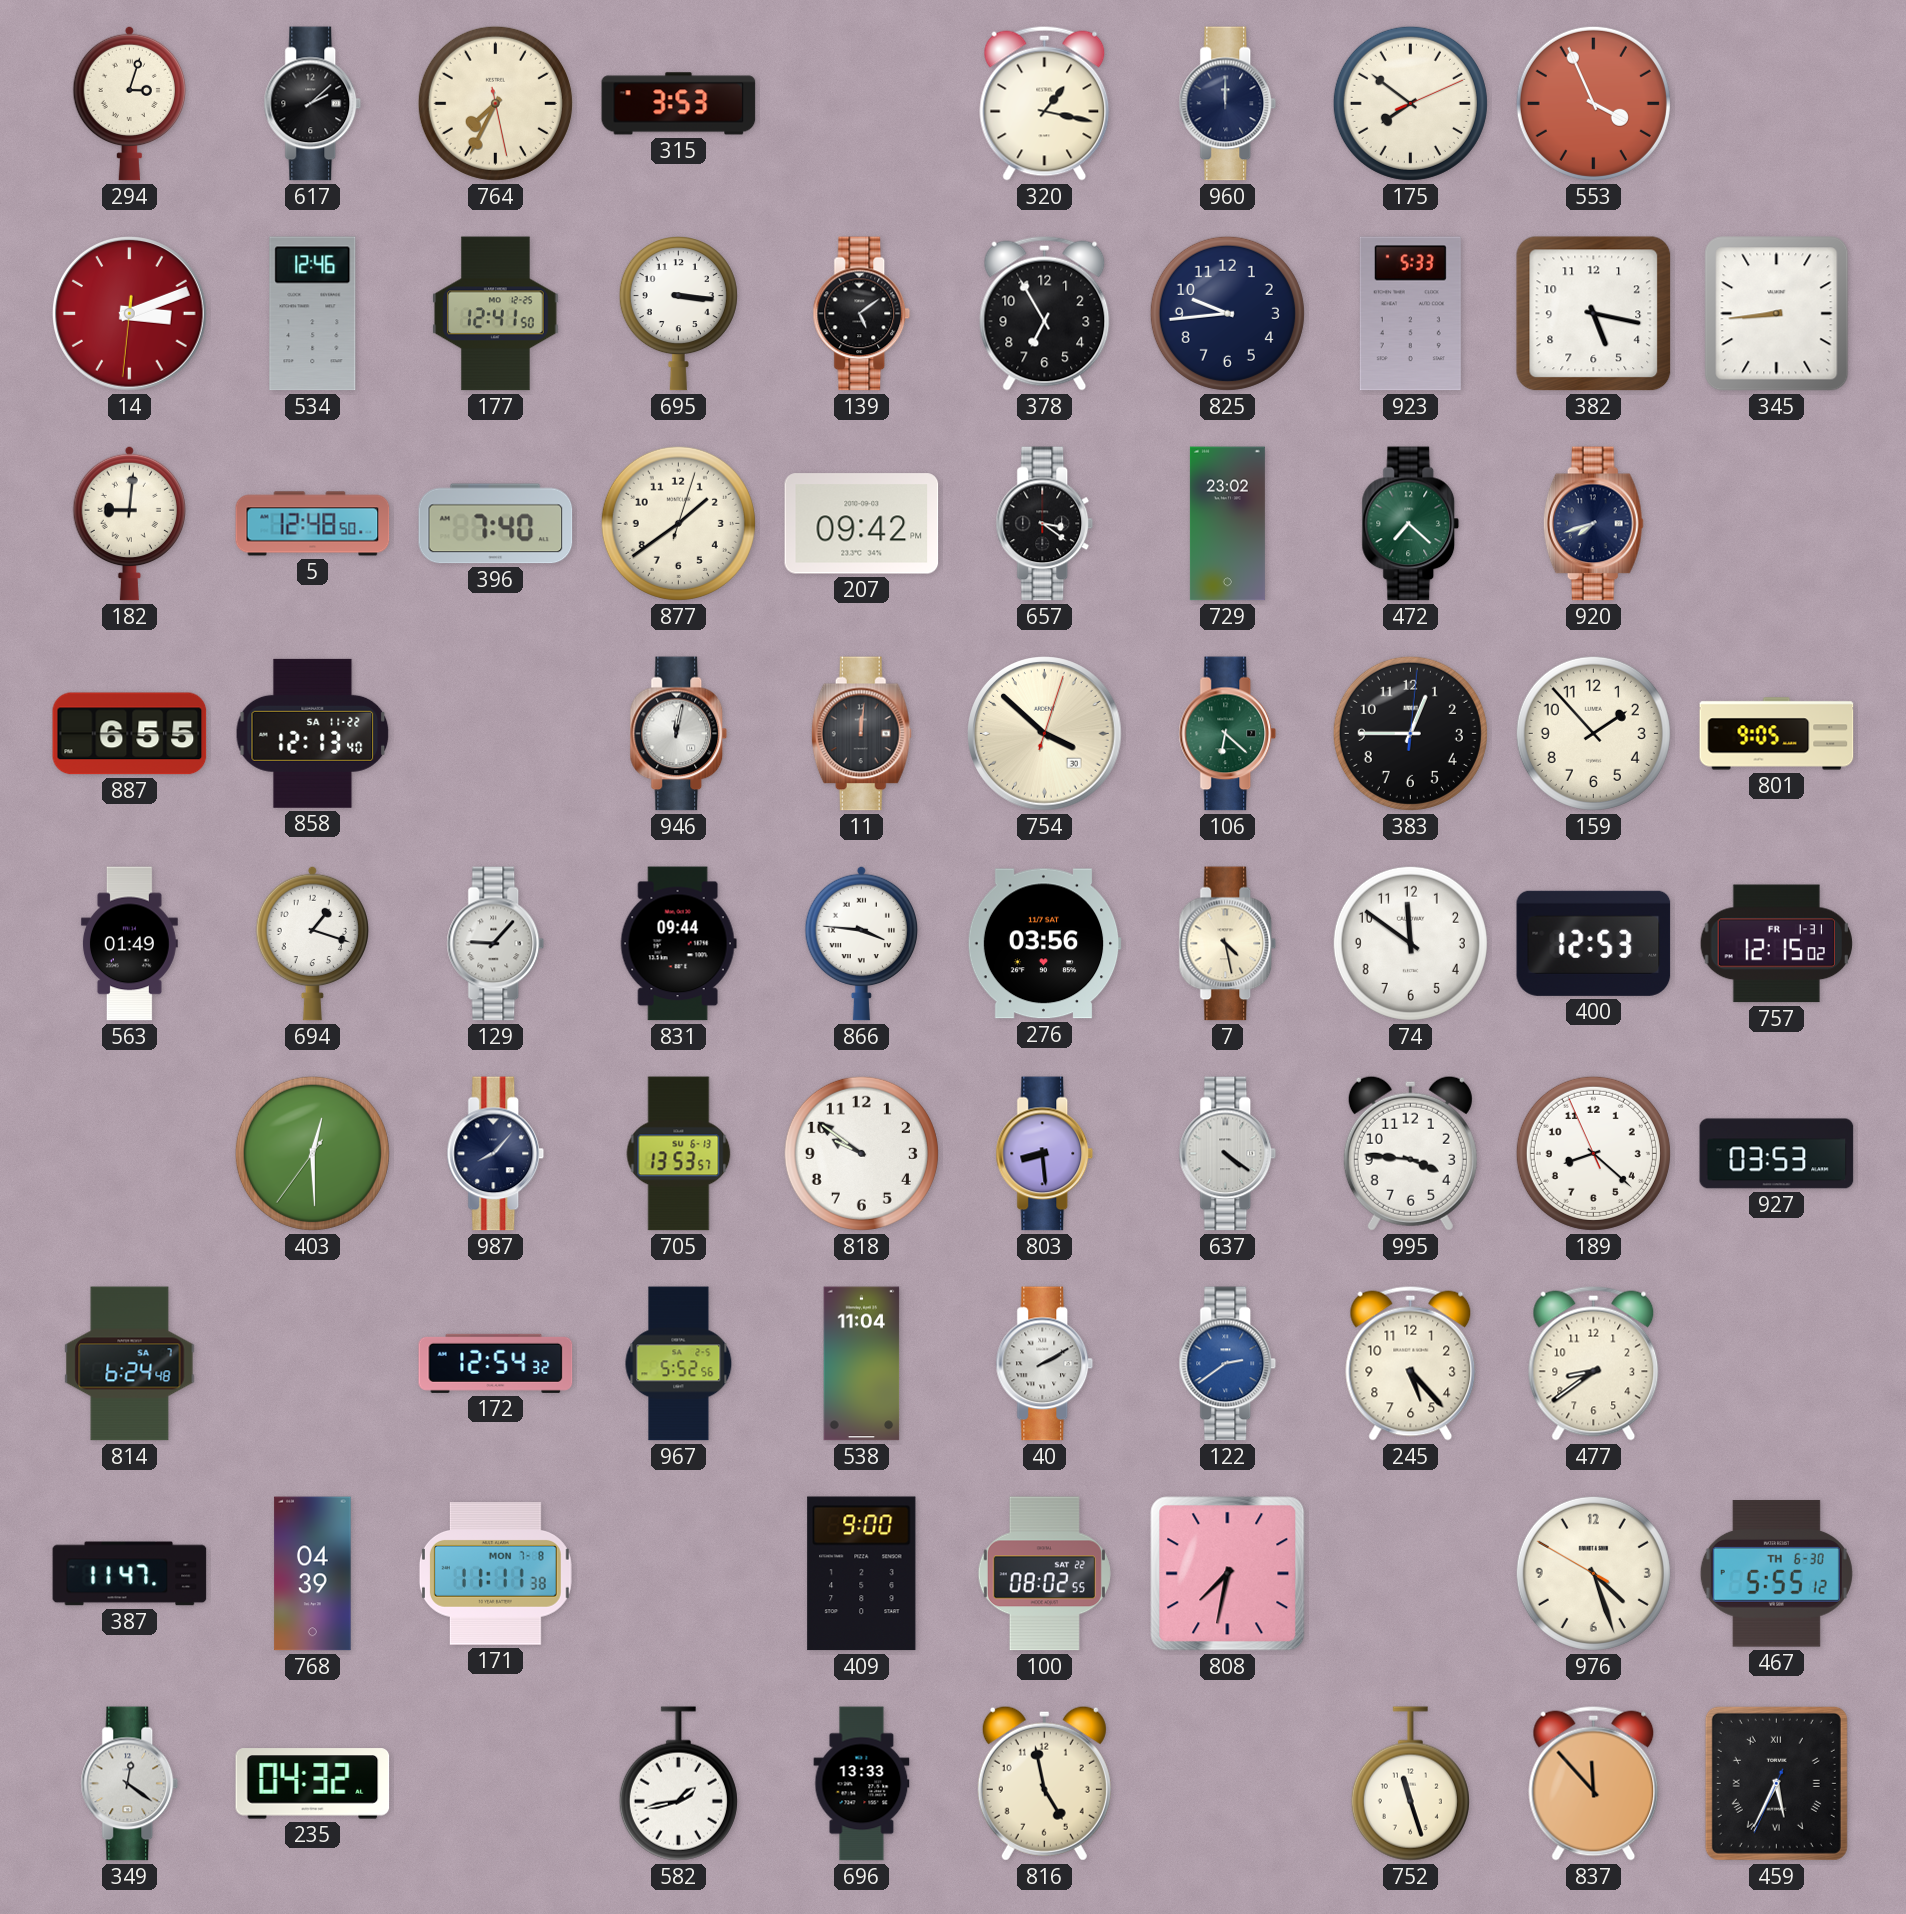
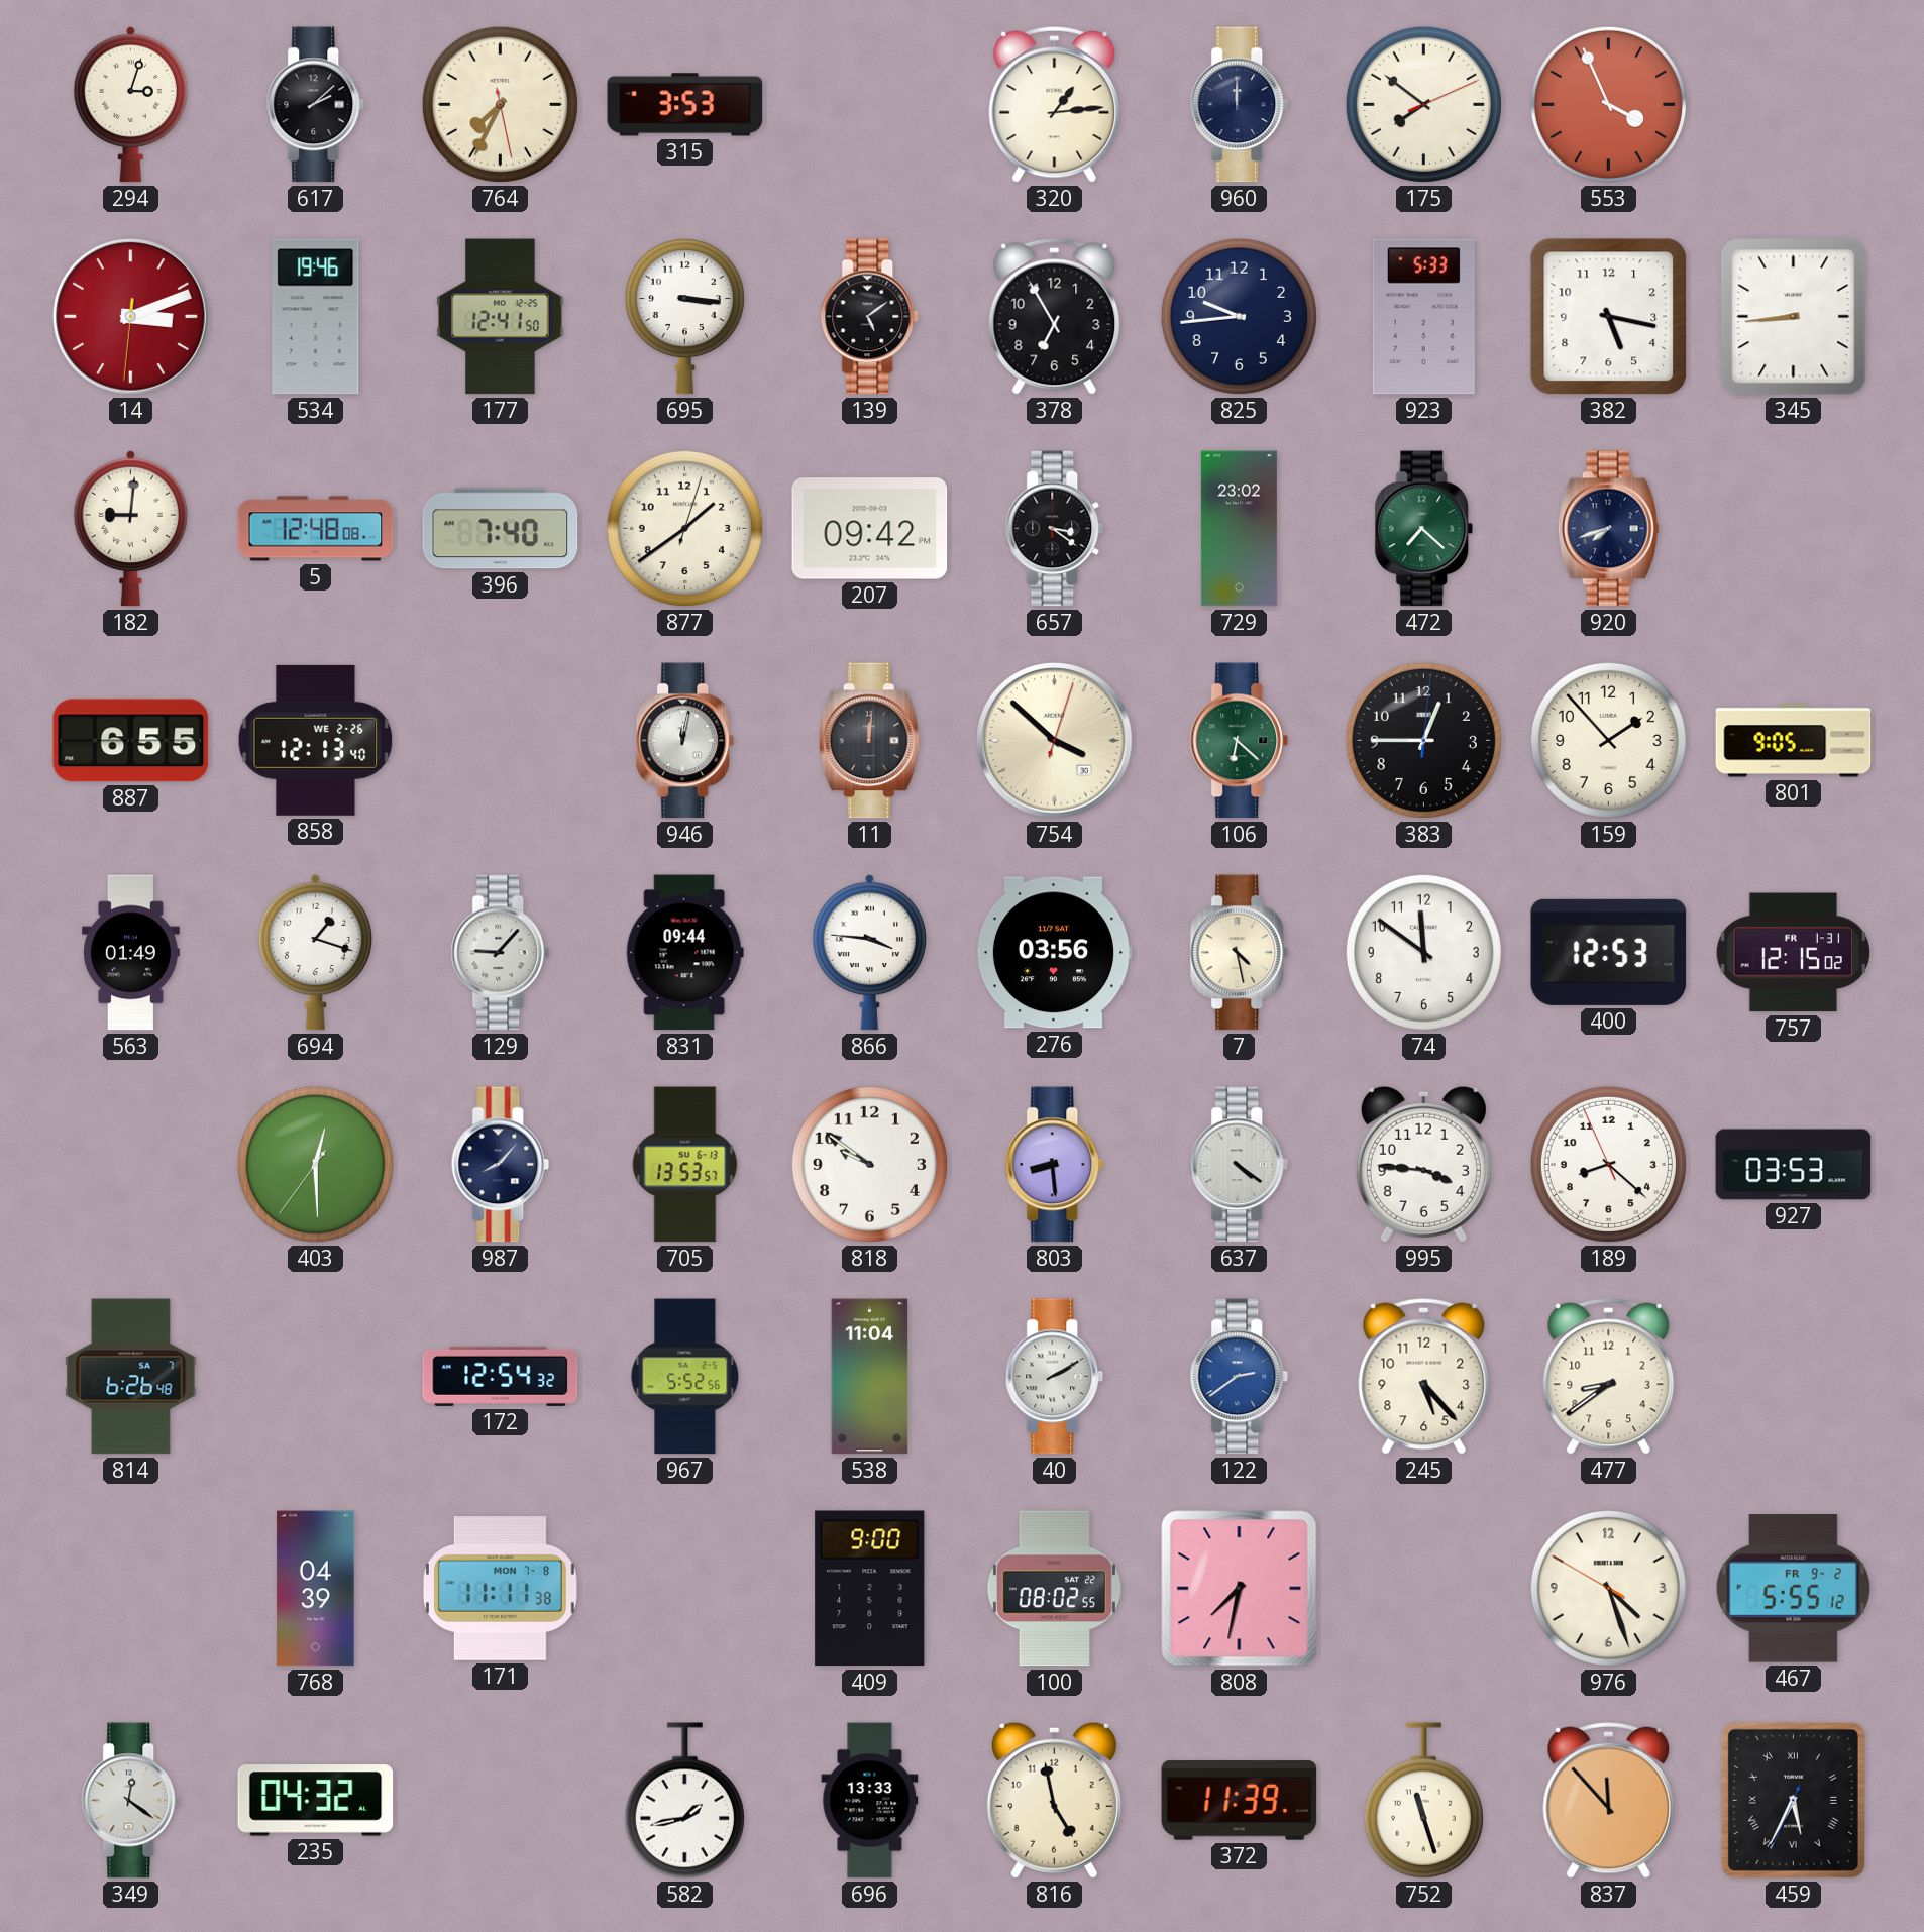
320: 1:17 -> 1:14 (1055, 104)
534: 12:46 -> 19:46 (316, 317)
5: 12:48:50 -> 12:48:08 (316, 529)
858 date: SA 11-22 -> WE 2-26 (316, 740)
814: 6:24 -> 6:26 (131, 1377)
387: 11:47 -> none (130, 1574)
467 date: TH 6-30 -> FR 9-2 (1793, 1589)
372: none -> 11:39 (1240, 1801)
